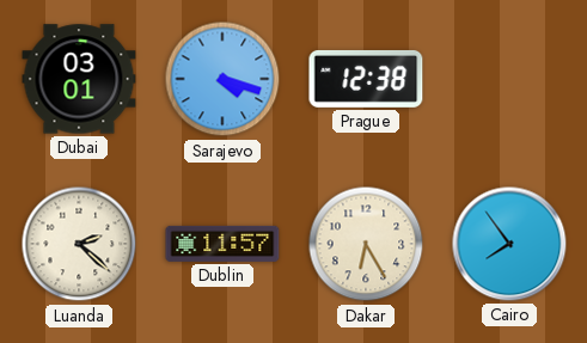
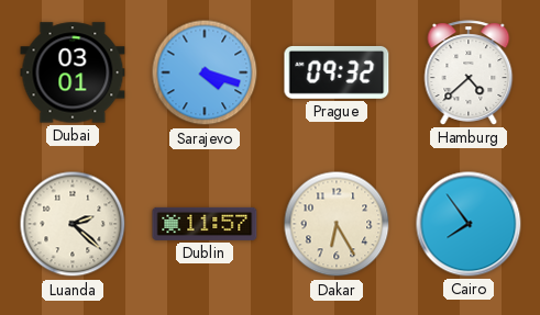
Prague: 12:38 -> 09:32 (337, 72)
Hamburg: none -> 4:38 (469, 72)
